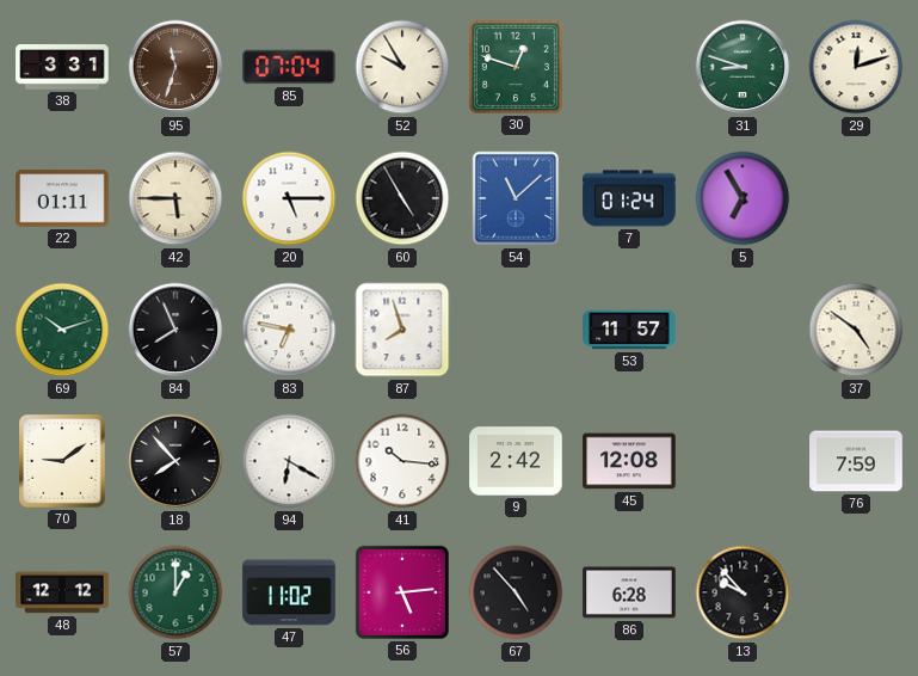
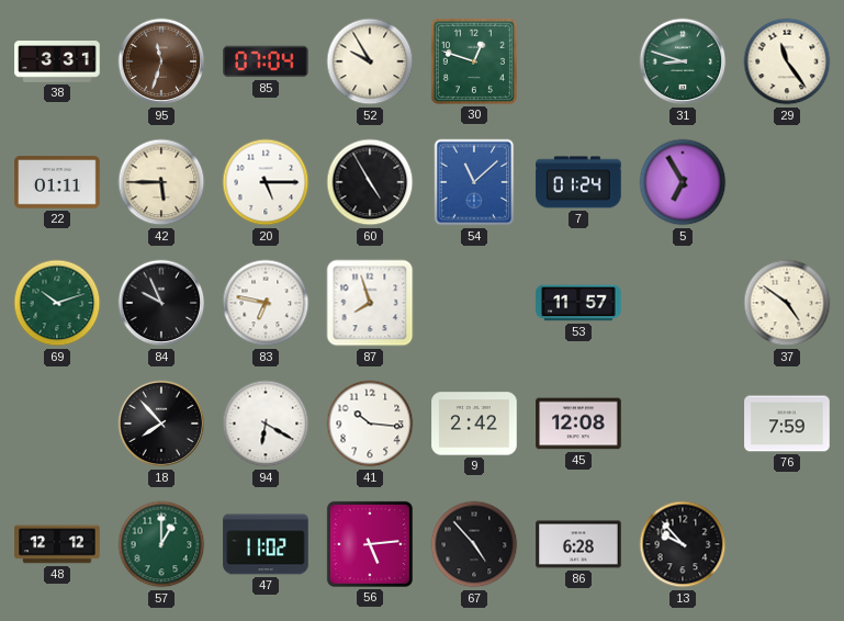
29: 12:12 -> 11:24 (787, 61)
84: 7:56 -> 9:56 (161, 303)
70: 9:09 -> none (62, 461)
